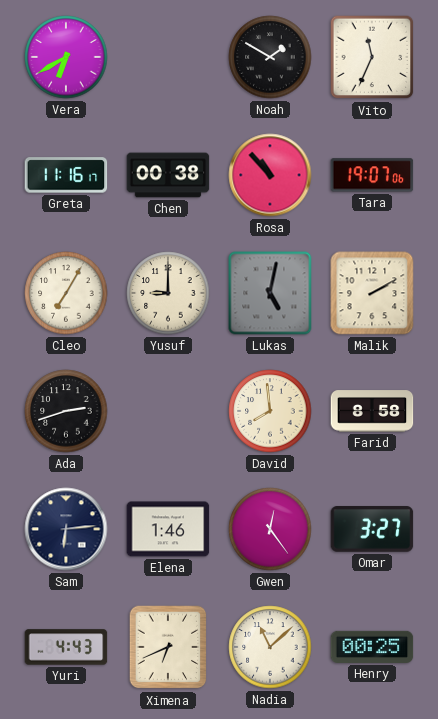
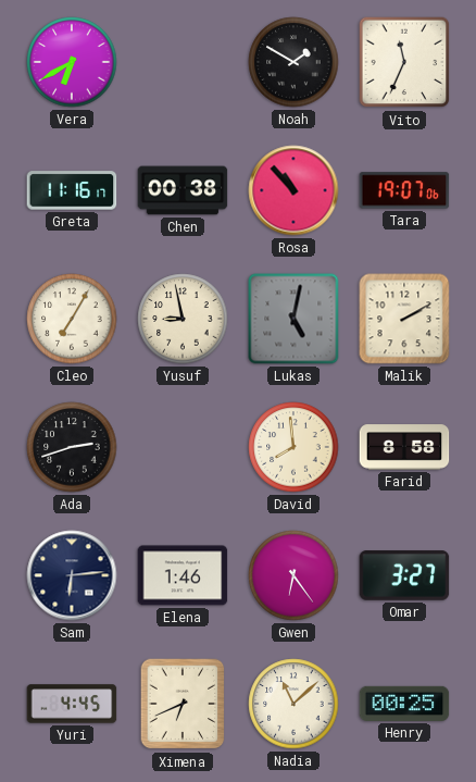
Yusuf: 9:00 -> 8:58 (183, 319)
Gwen: 12:24 -> 6:24 (293, 575)
Yuri: 4:43 -> 4:45 (72, 704)
